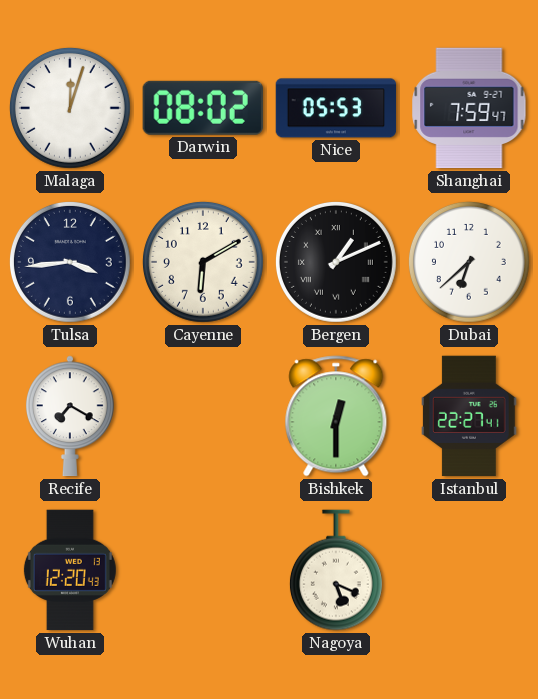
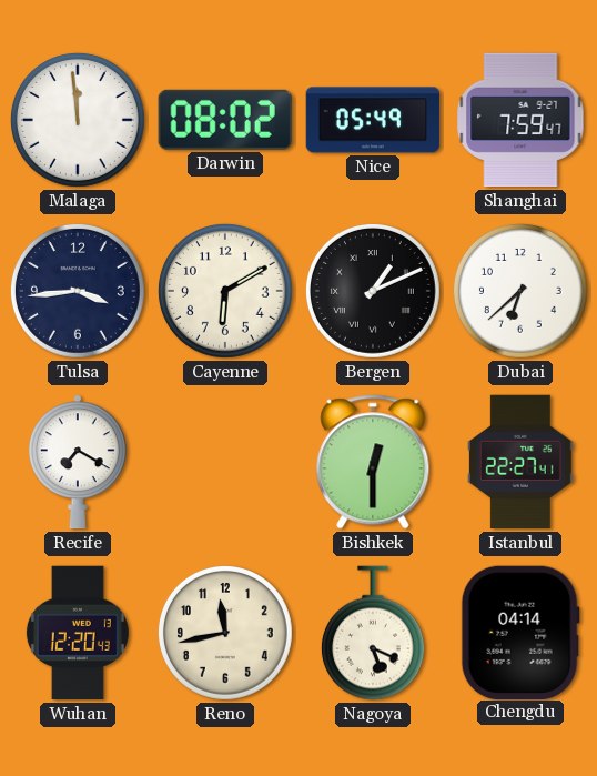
Malaga: 12:03 -> 11:59 (78, 120)
Nice: 05:53 -> 05:49 (373, 120)
Reno: none -> 11:43 (225, 633)
Chengdu: none -> 04:14 (520, 632)
